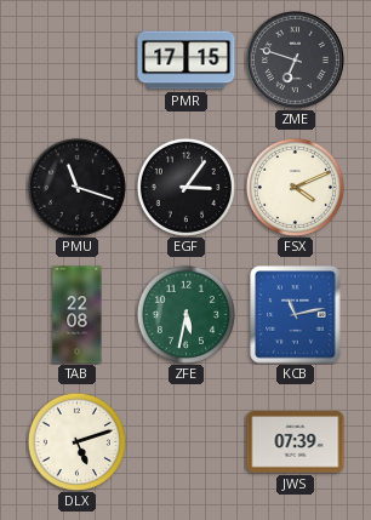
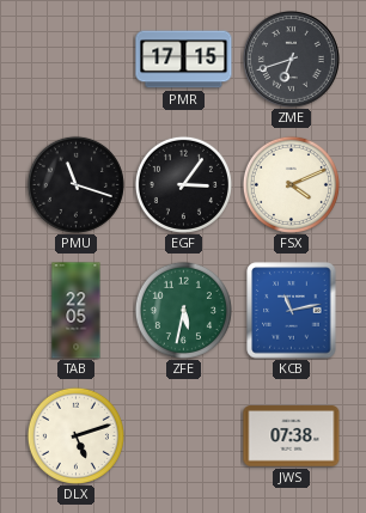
ZME: 6:48 -> 6:42 (291, 59)
TAB: 22:08 -> 22:05 (77, 311)
JWS: 07:39 -> 07:38 (292, 436)
